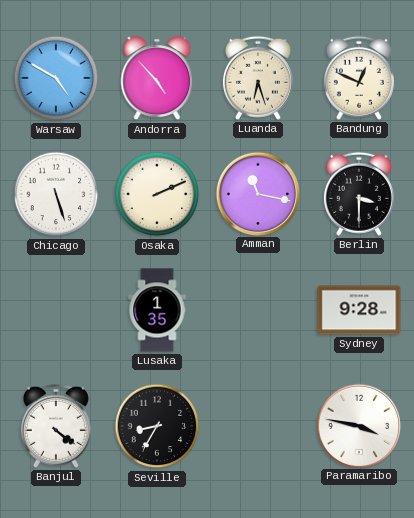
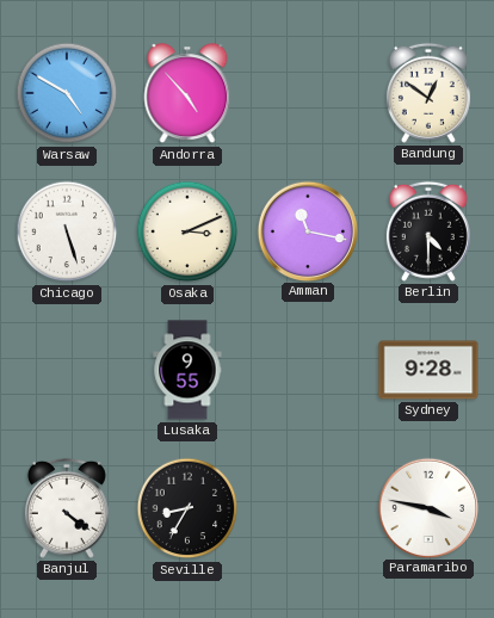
Luanda: 6:27 -> none (258, 78)
Bandung: 12:49 -> 12:51 (428, 93)
Osaka: 2:11 -> 3:11 (187, 231)
Berlin: 3:30 -> 4:30 (428, 231)
Lusaka: 1:35 -> 9:55 (187, 370)
